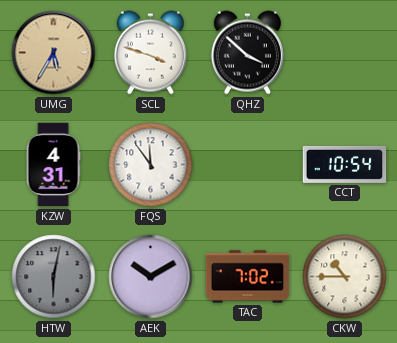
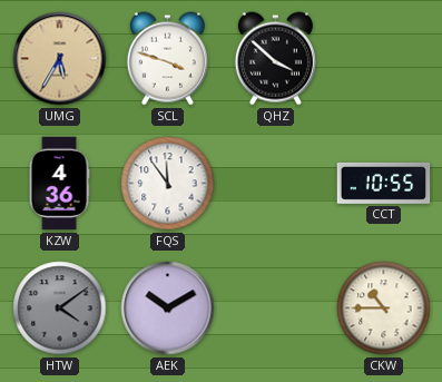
KZW: 4:31 -> 4:36 (59, 184)
CCT: 10:54 -> 10:55 (384, 183)
HTW: 6:02 -> 4:09 (60, 308)
TAC: 7:02 -> none (248, 277)
